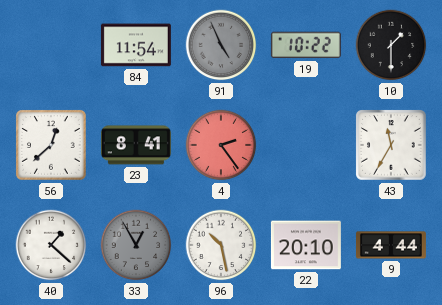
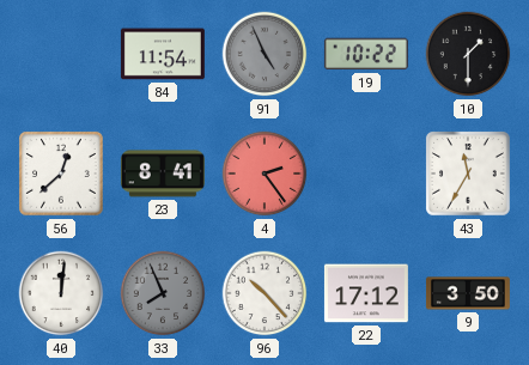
40: 1:22 -> 12:01 (61, 293)
33: 12:55 -> 7:56 (163, 293)
96: 10:28 -> 10:23 (264, 293)
22: 20:10 -> 17:12 (366, 293)
9: 4:44 -> 3:50 (468, 293)
